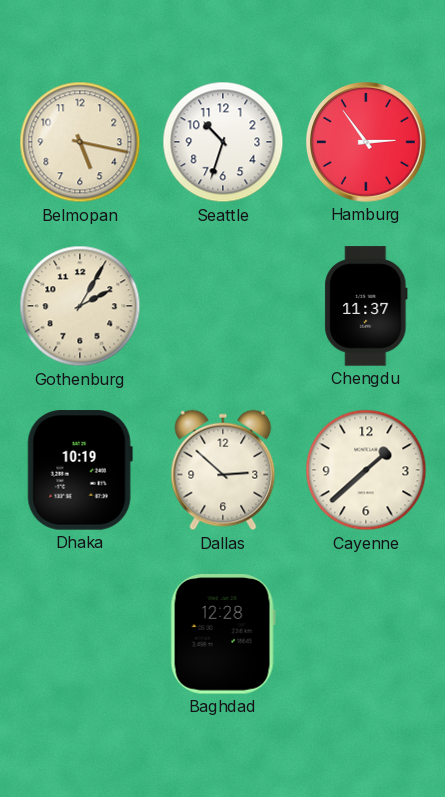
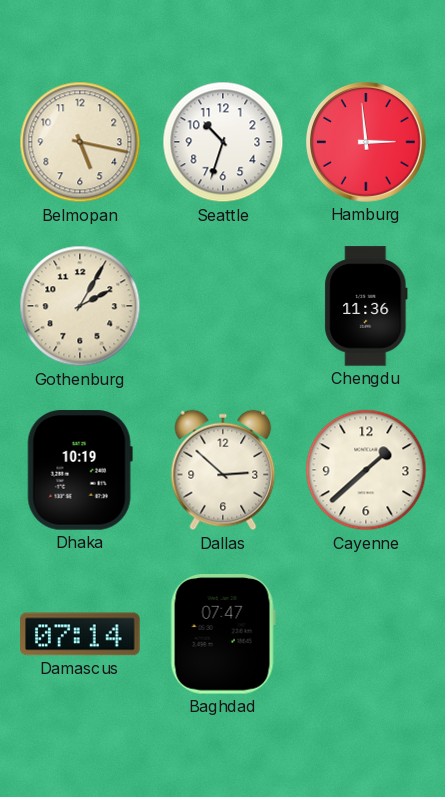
Hamburg: 2:54 -> 2:59 (367, 143)
Chengdu: 11:37 -> 11:36 (366, 306)
Damascus: none -> 07:14 (80, 634)
Baghdad: 12:28 -> 07:47 (223, 634)
